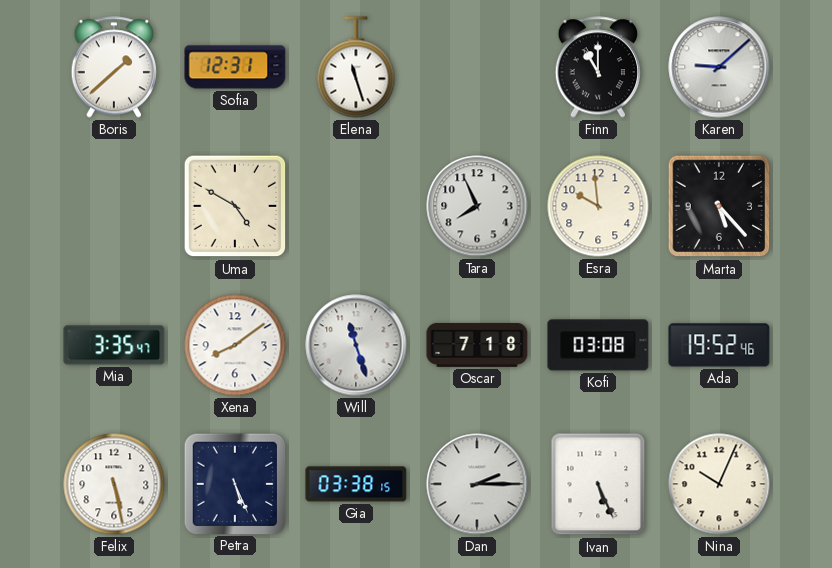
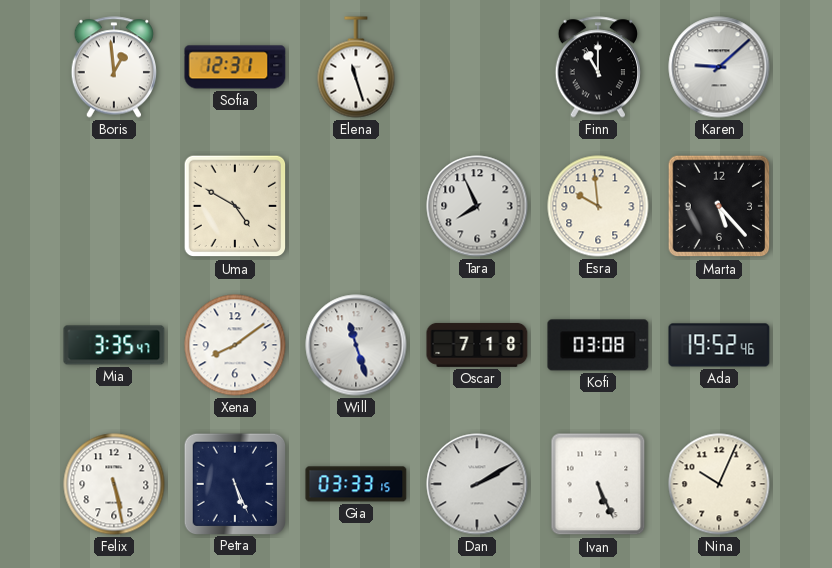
Boris: 1:38 -> 12:59 (113, 67)
Gia: 03:38 -> 03:33 (356, 484)
Dan: 2:15 -> 2:10 (477, 484)
